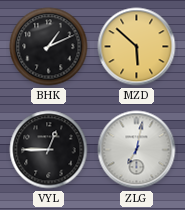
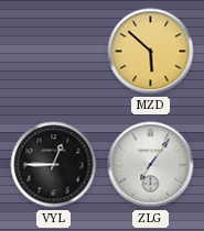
BHK: 1:11 -> none (49, 47)
ZLG: 7:02 -> 7:06 (151, 165)
